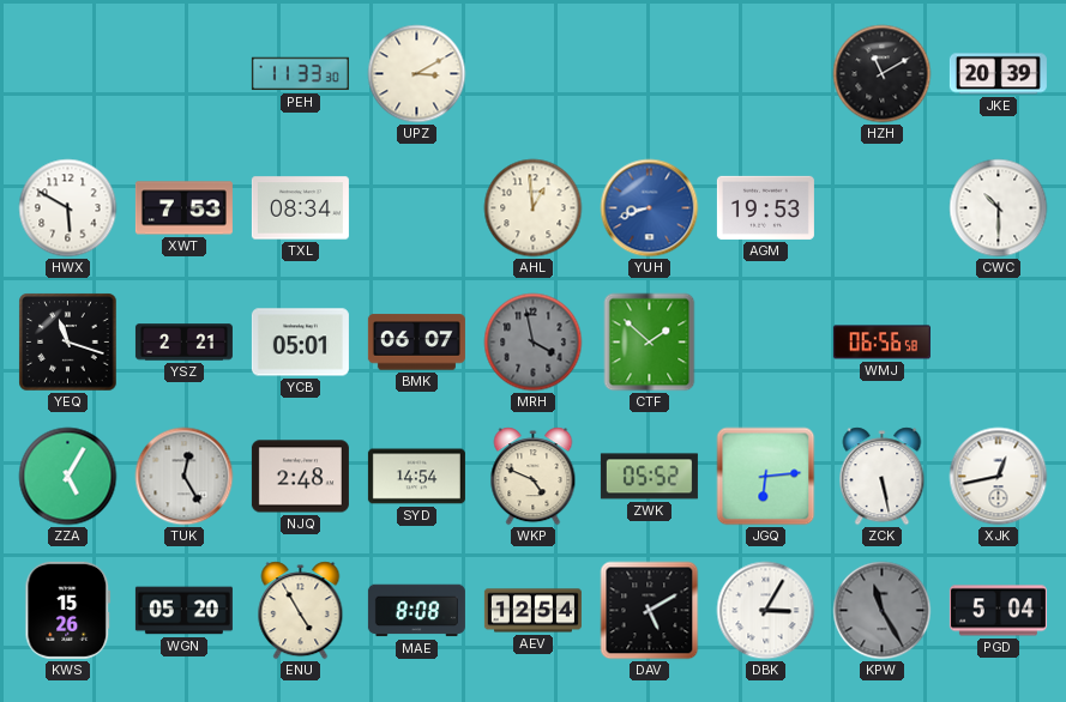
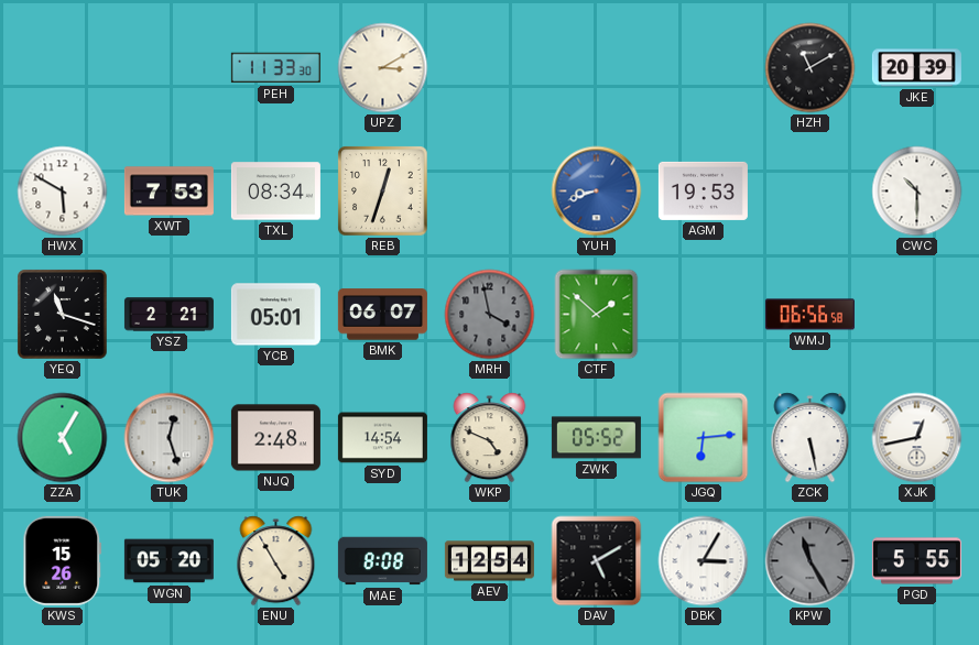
REB: none -> 12:33 (383, 192)
AHL: 12:59 -> none (534, 208)
TUK: 12:25 -> 12:27 (170, 438)
PGD: 5:04 -> 5:55 (916, 561)
